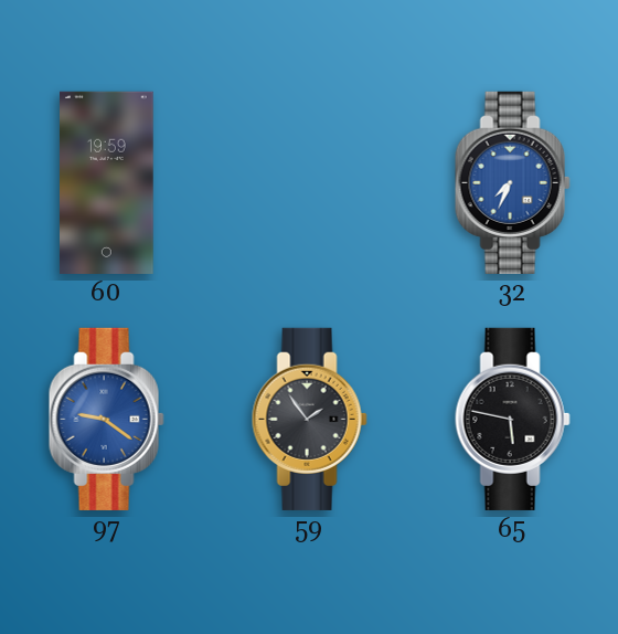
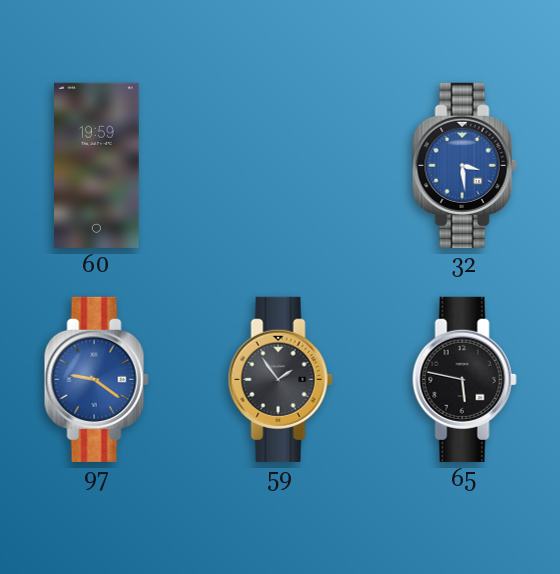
32: 7:34 -> 3:29 (464, 165)
